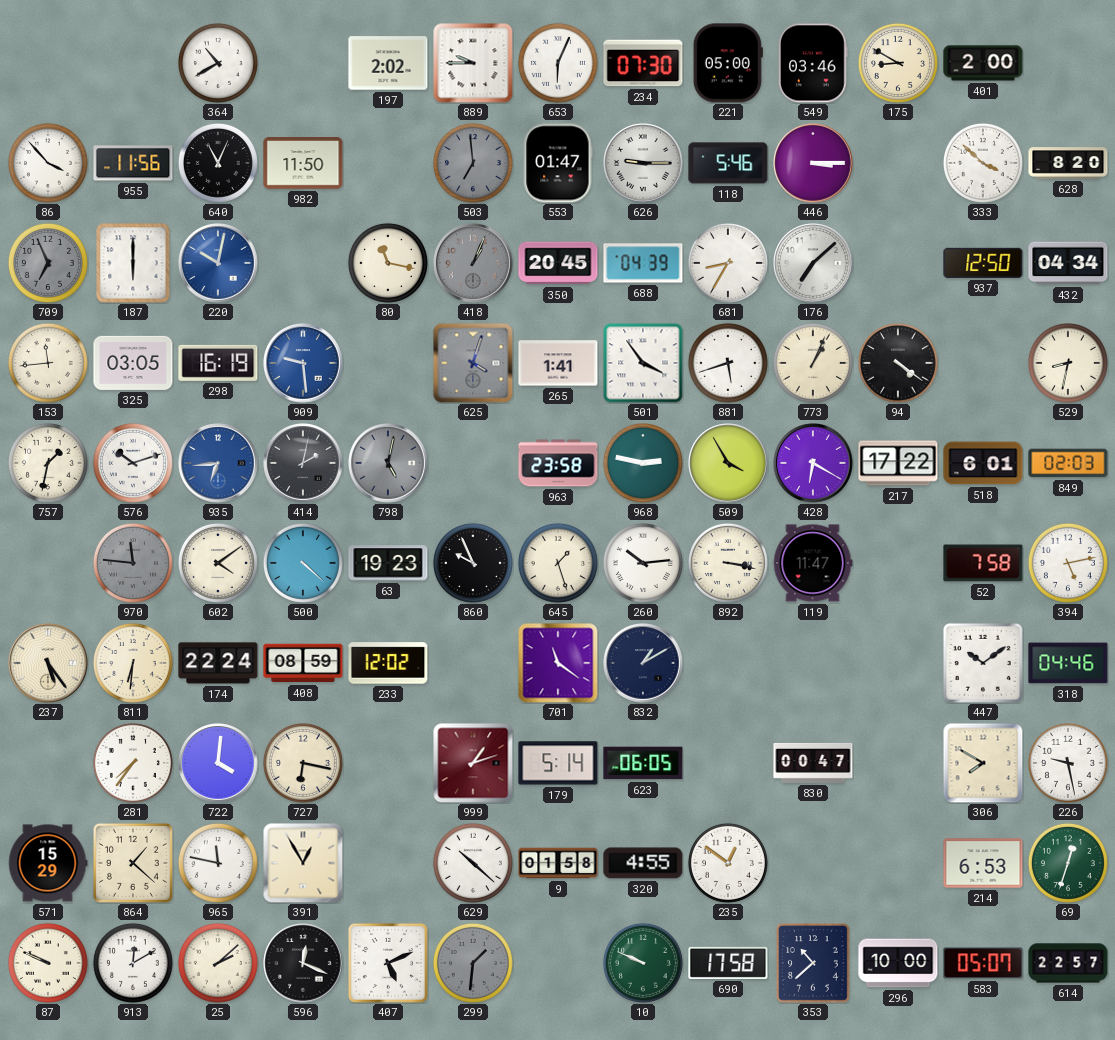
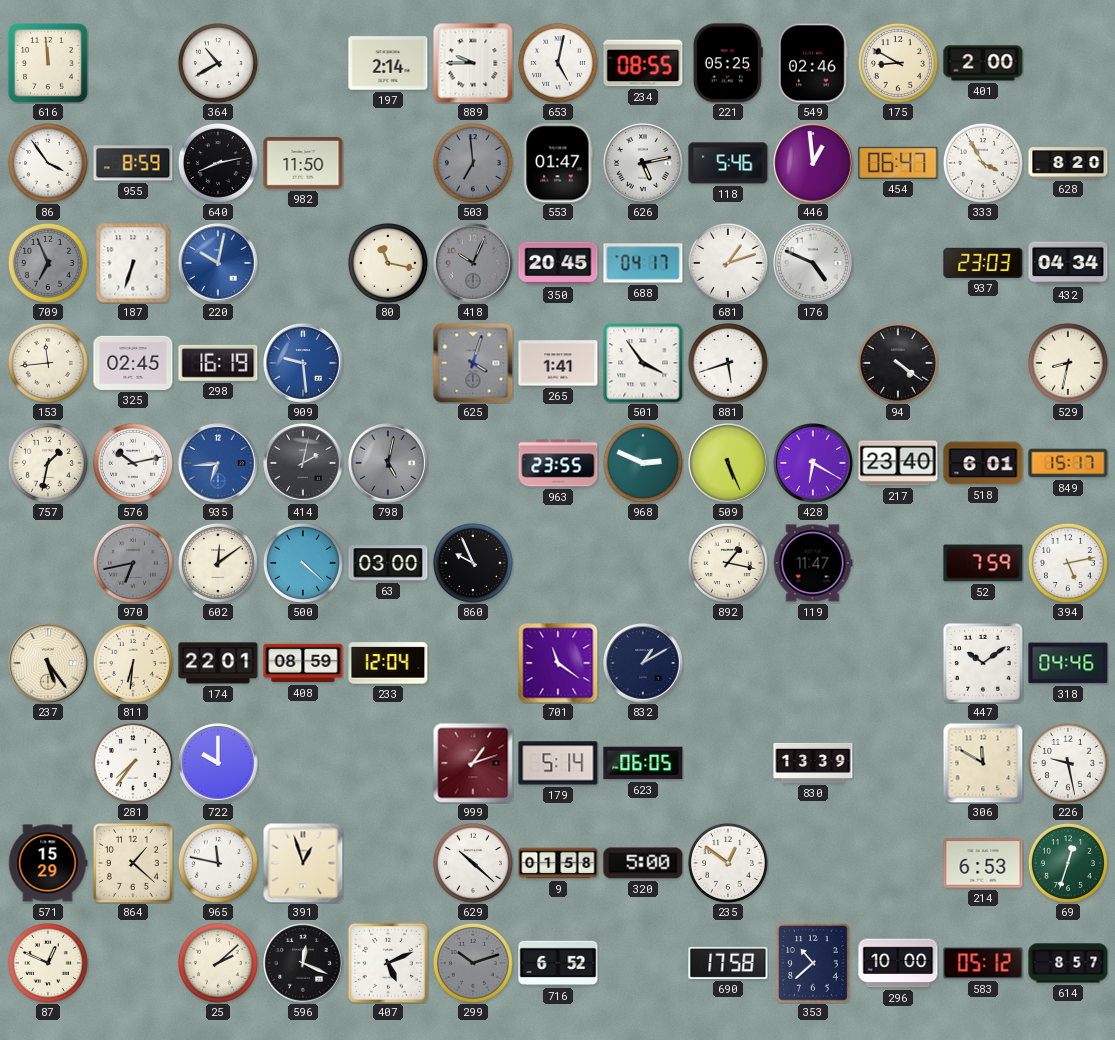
616: none -> 11:59 (49, 64)
197: 2:02 -> 2:14 (388, 63)
653: 6:04 -> 5:02 (558, 63)
234: 07:30 -> 08:55 (643, 63)
221: 05:00 -> 05:25 (728, 63)
549: 03:46 -> 02:46 (813, 63)
86: 3:53 -> 3:54 (48, 163)
955: 11:56 -> 8:59 (133, 163)
640: 11:04 -> 8:13 (218, 163)
626: 9:15 -> 5:13 (643, 163)
446: 3:15 -> 12:59 (813, 163)
454: none -> 06:47 (898, 163)
333: 3:52 -> 3:55 (983, 163)
187: 6:00 -> 6:33 (133, 263)
418: 1:04 -> 10:04 (473, 263)
688: 04:39 -> 04:17 (643, 263)
681: 8:35 -> 1:12 (728, 263)
176: 7:08 -> 4:49 (813, 263)
937: 12:50 -> 23:03 (983, 263)
325: 03:05 -> 02:45 (133, 363)
773: 1:04 -> none (813, 363)
576: 10:12 -> 10:13 (133, 463)
963: 23:58 -> 23:55 (558, 463)
968: 2:47 -> 2:49 (643, 463)
509: 3:55 -> 5:26 (728, 463)
217: 17:22 -> 23:40 (898, 463)
849: 02:03 -> 15:17 (1068, 463)
970: 11:46 -> 6:43 (133, 563)
602: 4:09 -> 12:09 (218, 563)
63: 19:23 -> 03:00 (388, 563)
645: 1:27 -> none (558, 563)
260: 10:14 -> none (643, 563)
892: 3:17 -> 1:17 (728, 563)
52: 7:58 -> 7:59 (983, 563)
174: 22:24 -> 22:01 (218, 663)
233: 12:02 -> 12:04 (388, 663)
722: 4:01 -> 10:00 (218, 763)
727: 6:17 -> none (303, 763)
830: 00:47 -> 13:39 (813, 763)
306: 7:50 -> 11:50 (983, 763)
391: 12:55 -> 12:57 (303, 863)
320: 4:55 -> 5:00 (643, 863)
87: 9:49 -> 12:49 (48, 963)
913: 12:10 -> none (133, 963)
299: 1:31 -> 10:12 (473, 963)
716: none -> 6:52 (558, 963)
10: 9:49 -> none (643, 963)
583: 05:07 -> 05:12 (983, 963)
614: 22:57 -> 8:57 (1068, 963)
